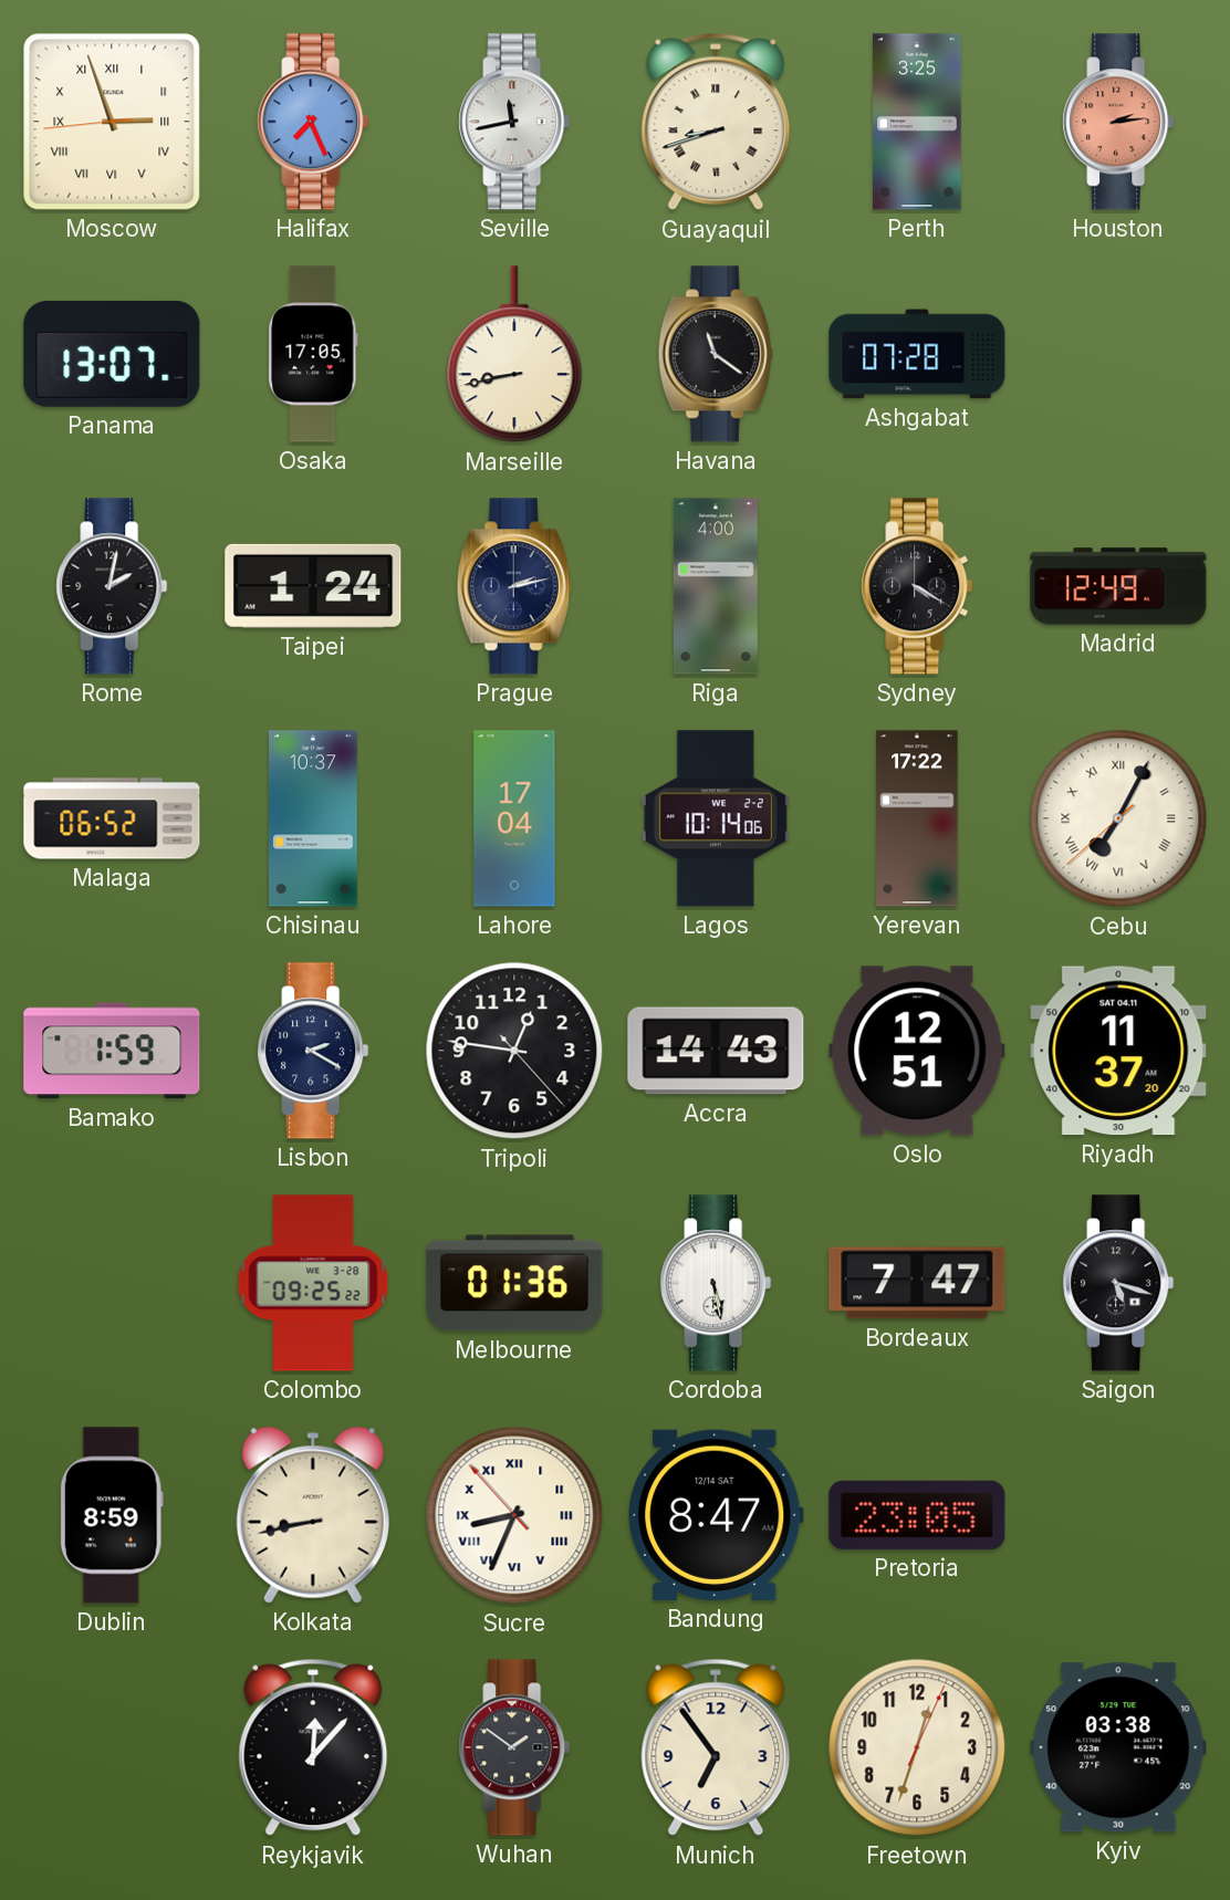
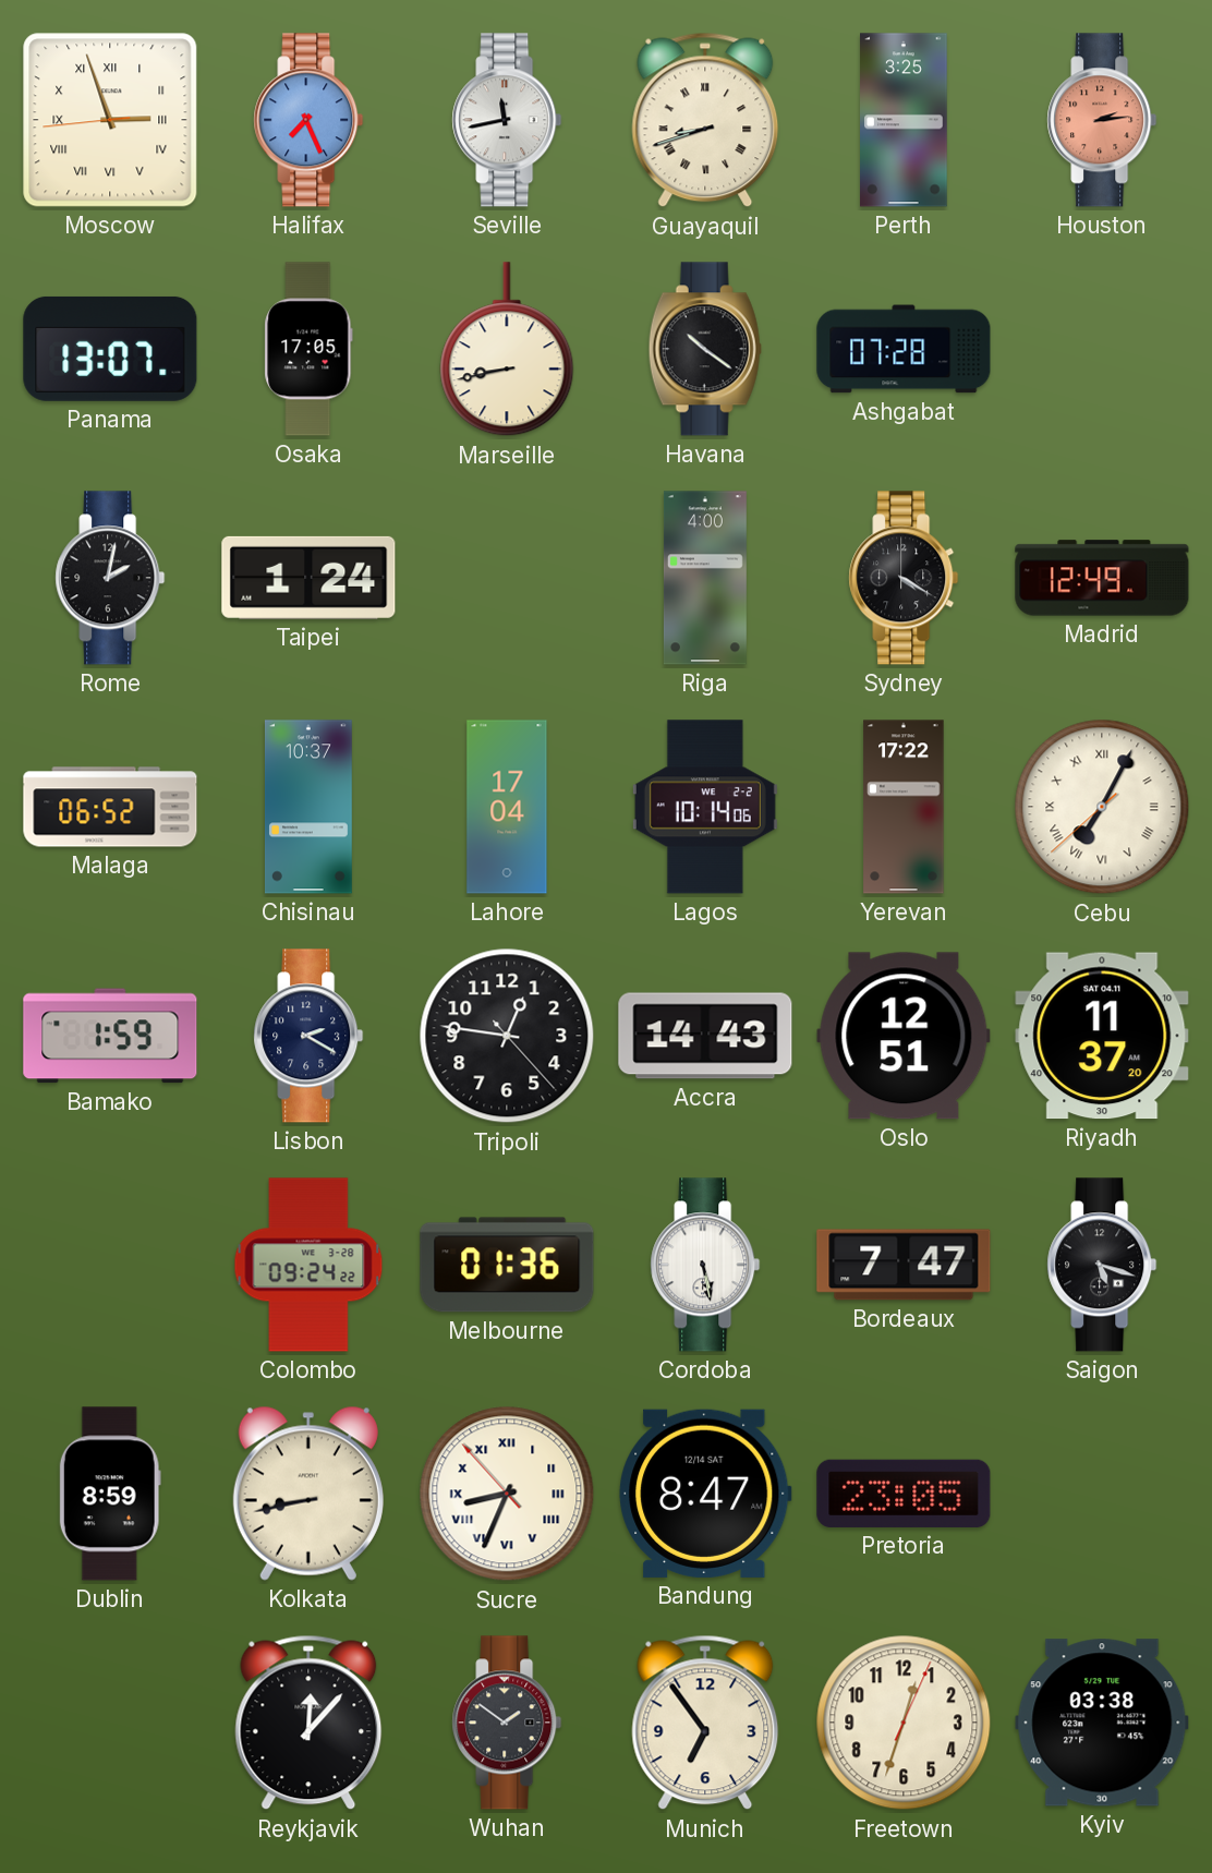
Havana: 11:21 -> 10:21 (705, 349)
Prague: 2:13 -> none (514, 586)
Colombo: 09:25 -> 09:24 (308, 1265)
